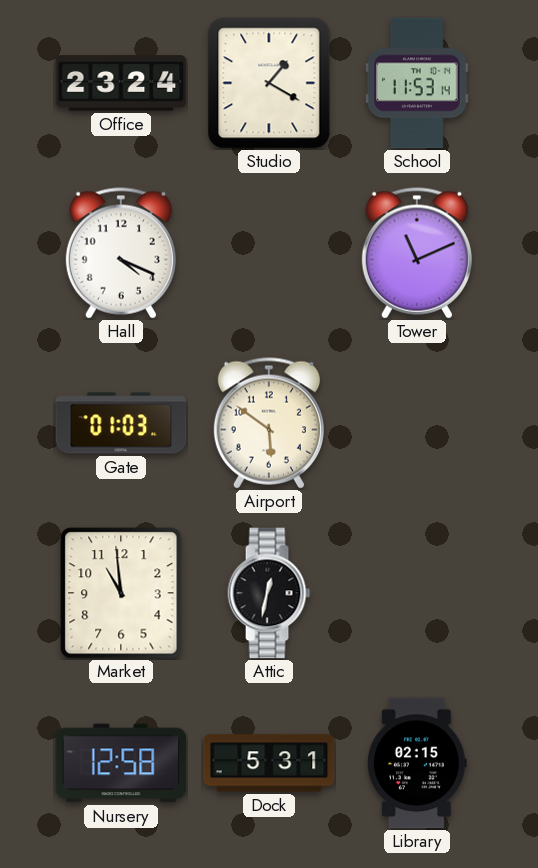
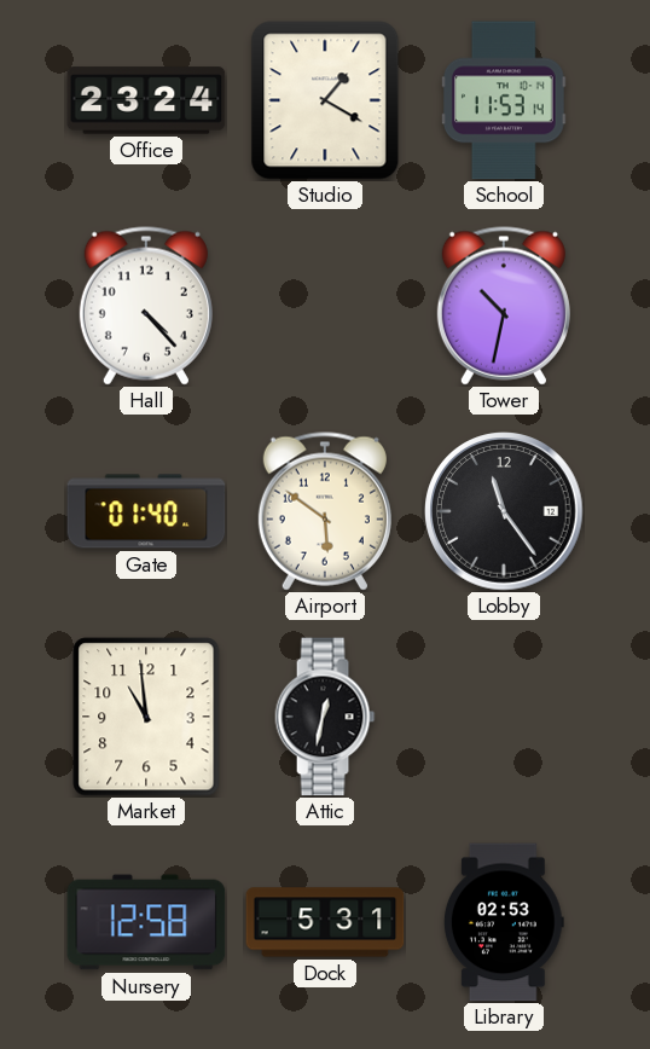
Hall: 4:19 -> 4:23 (146, 306)
Tower: 11:11 -> 10:32 (504, 306)
Gate: 01:03 -> 01:40 (146, 511)
Lobby: none -> 11:24 (504, 511)
Library: 02:15 -> 02:53 (504, 922)
